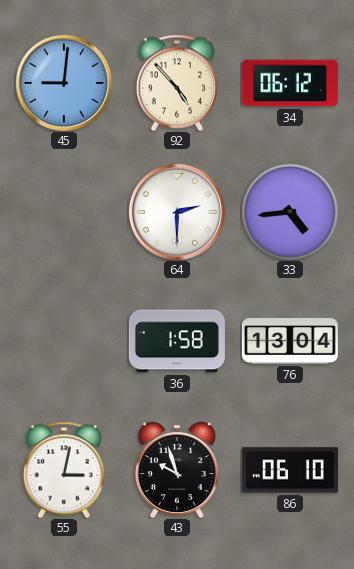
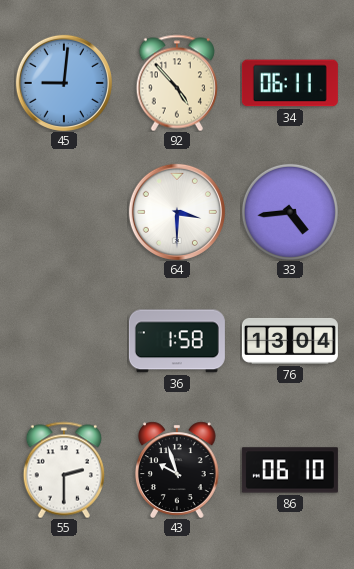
34: 06:12 -> 06:11 (290, 83)
64: 2:30 -> 3:30 (177, 212)
55: 3:02 -> 2:30 (64, 470)
